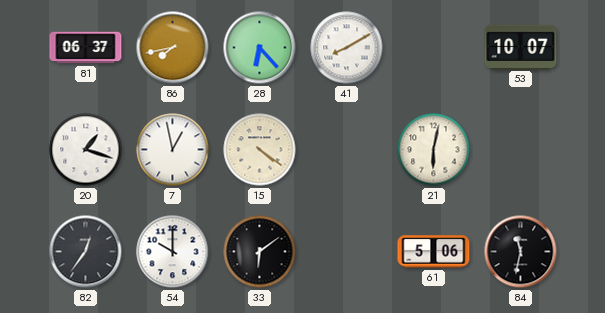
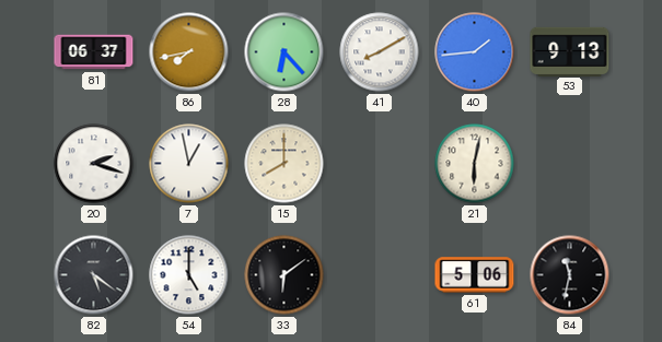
40: none -> 1:44 (475, 52)
53: 10:07 -> 9:13 (570, 51)
20: 1:18 -> 2:18 (94, 164)
15: 4:21 -> 8:00 (284, 164)
82: 12:36 -> 5:21 (94, 275)
54: 10:00 -> 5:00 (189, 275)
